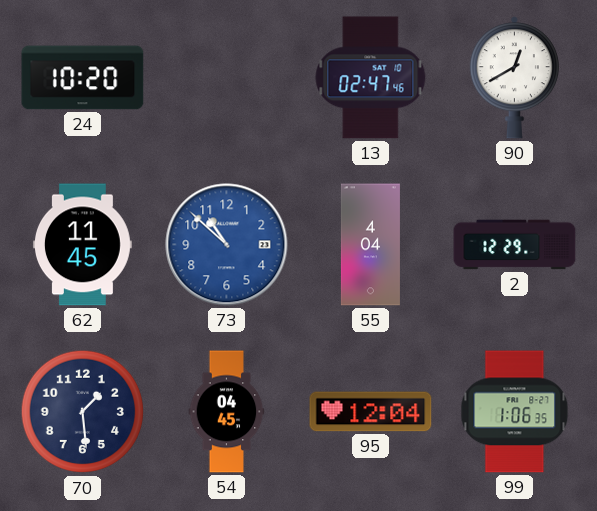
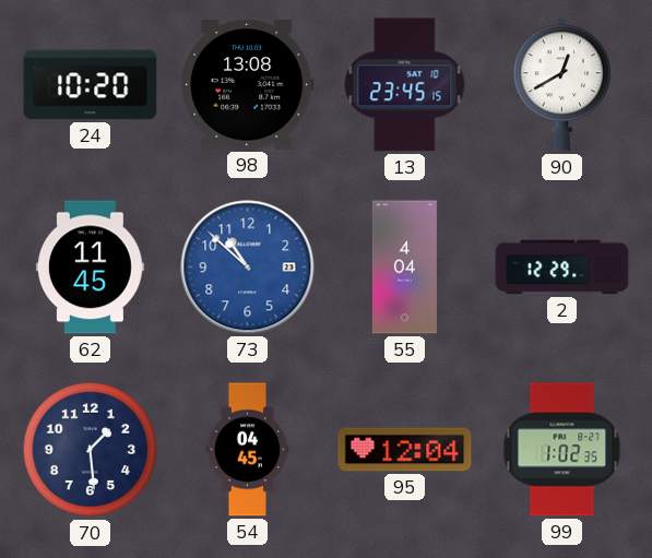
98: none -> 13:08 (248, 85)
13: 02:47 -> 23:45 (405, 85)
99: 1:06 -> 1:02 (562, 450)
